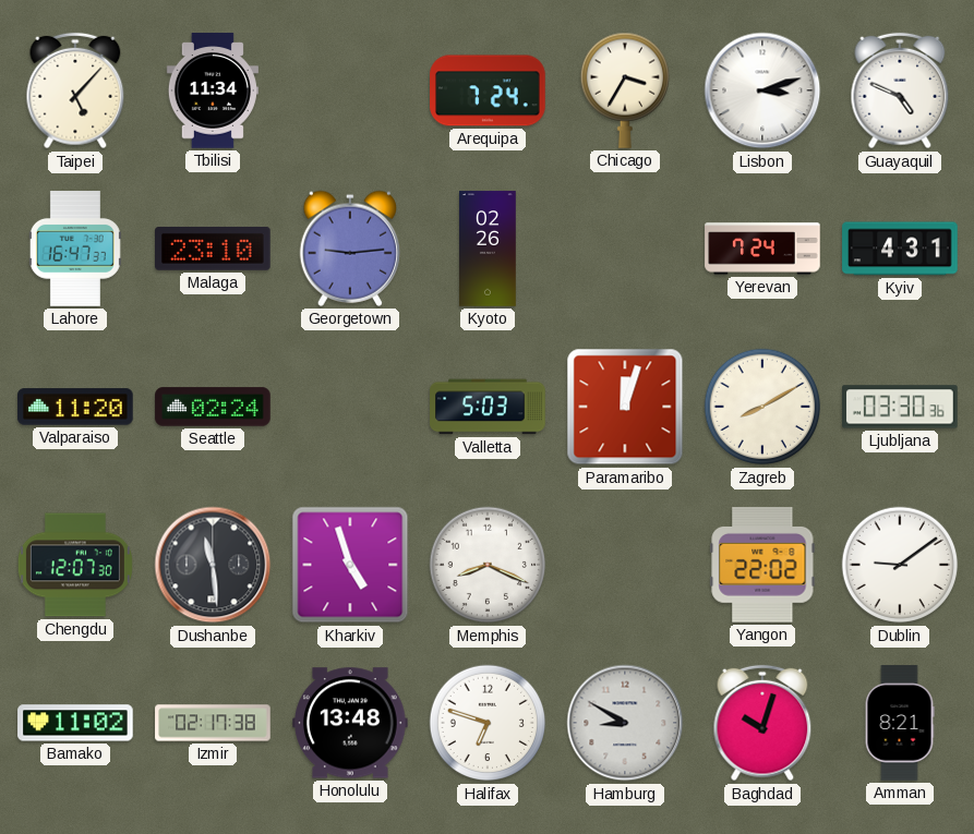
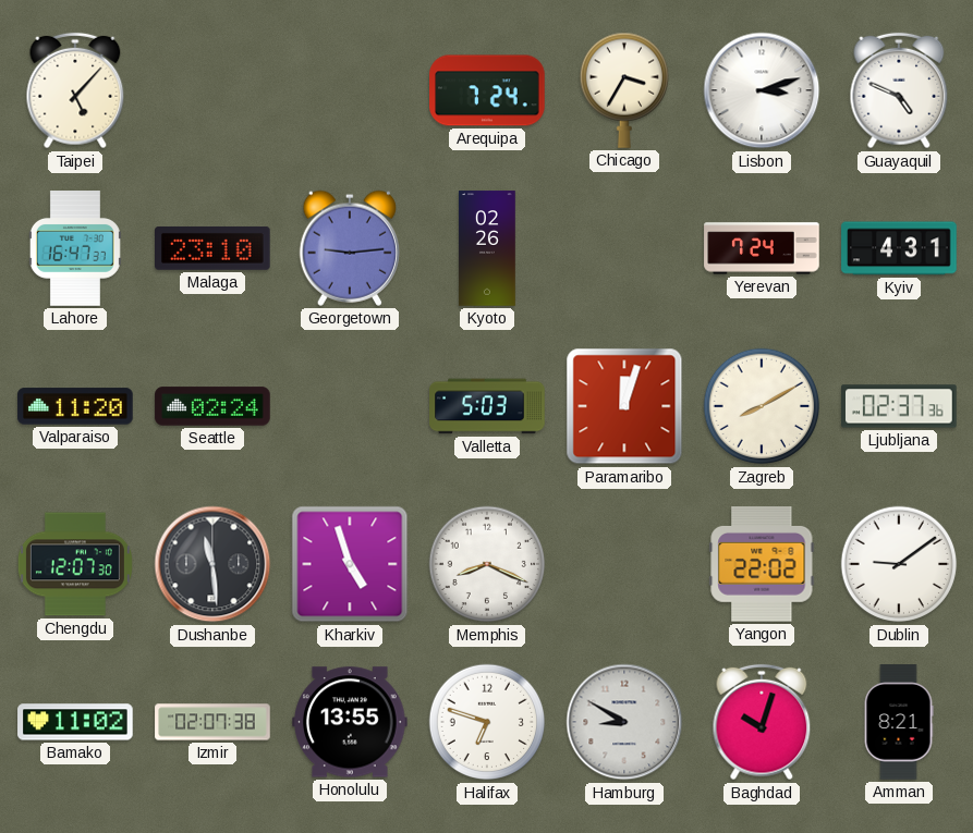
Tbilisi: 11:34 -> none (213, 90)
Ljubljana: 03:30 -> 02:37 (899, 406)
Izmir: 02:17 -> 02:07 (212, 722)
Honolulu: 13:48 -> 13:55 (350, 722)
